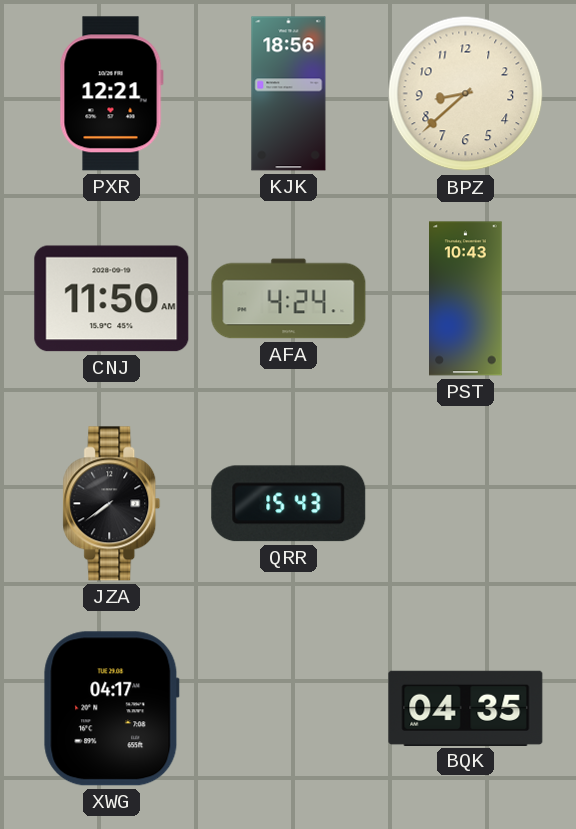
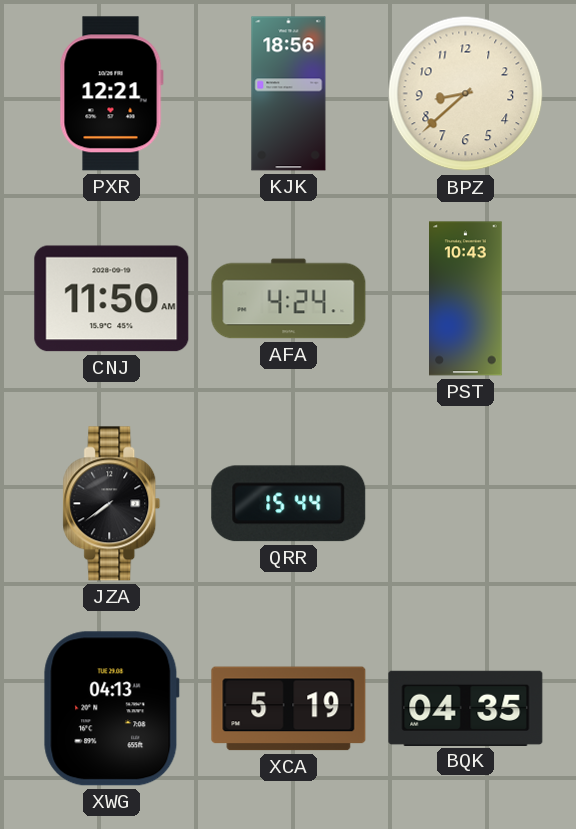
QRR: 15:43 -> 15:44 (289, 504)
XWG: 04:17 -> 04:13 (111, 709)
XCA: none -> 5:19 (289, 709)
